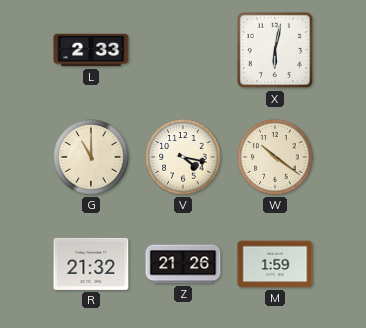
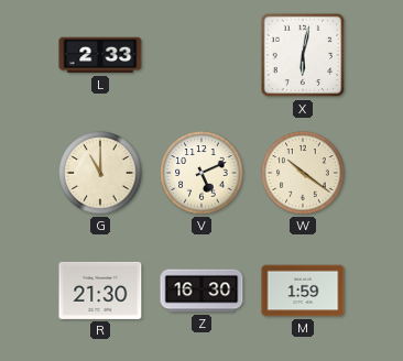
V: 4:17 -> 5:11 (201, 173)
R: 21:32 -> 21:30 (100, 291)
Z: 21:26 -> 16:30 (201, 291)
